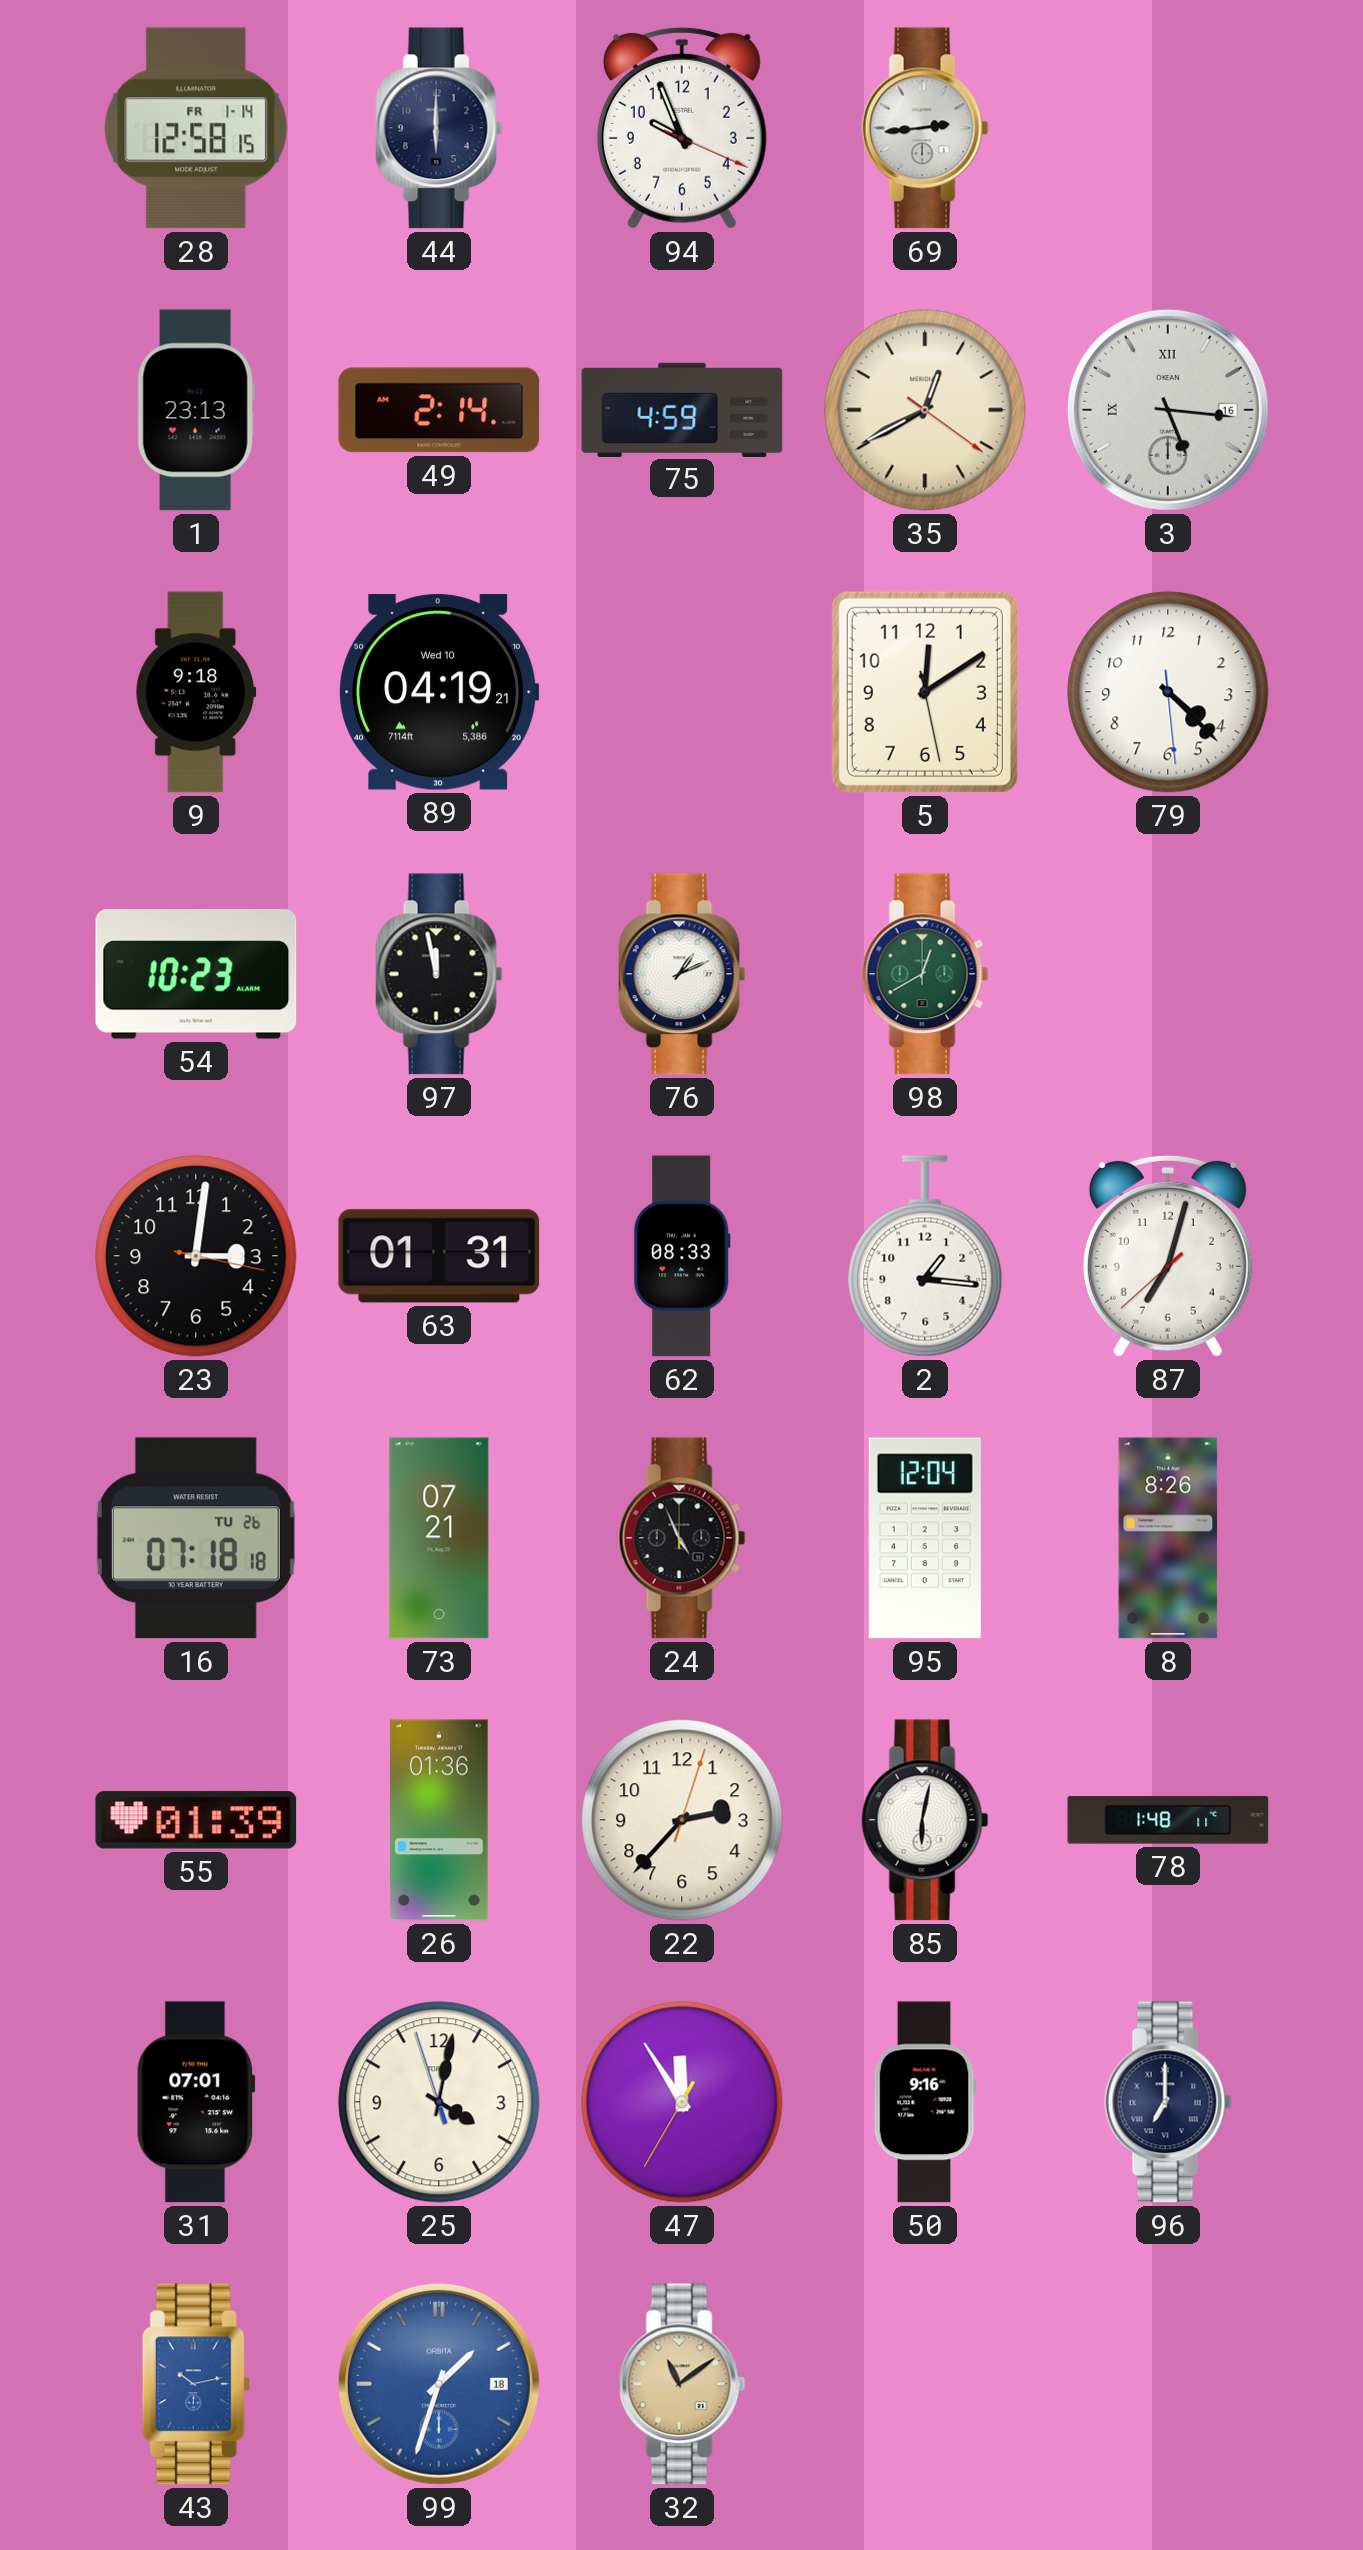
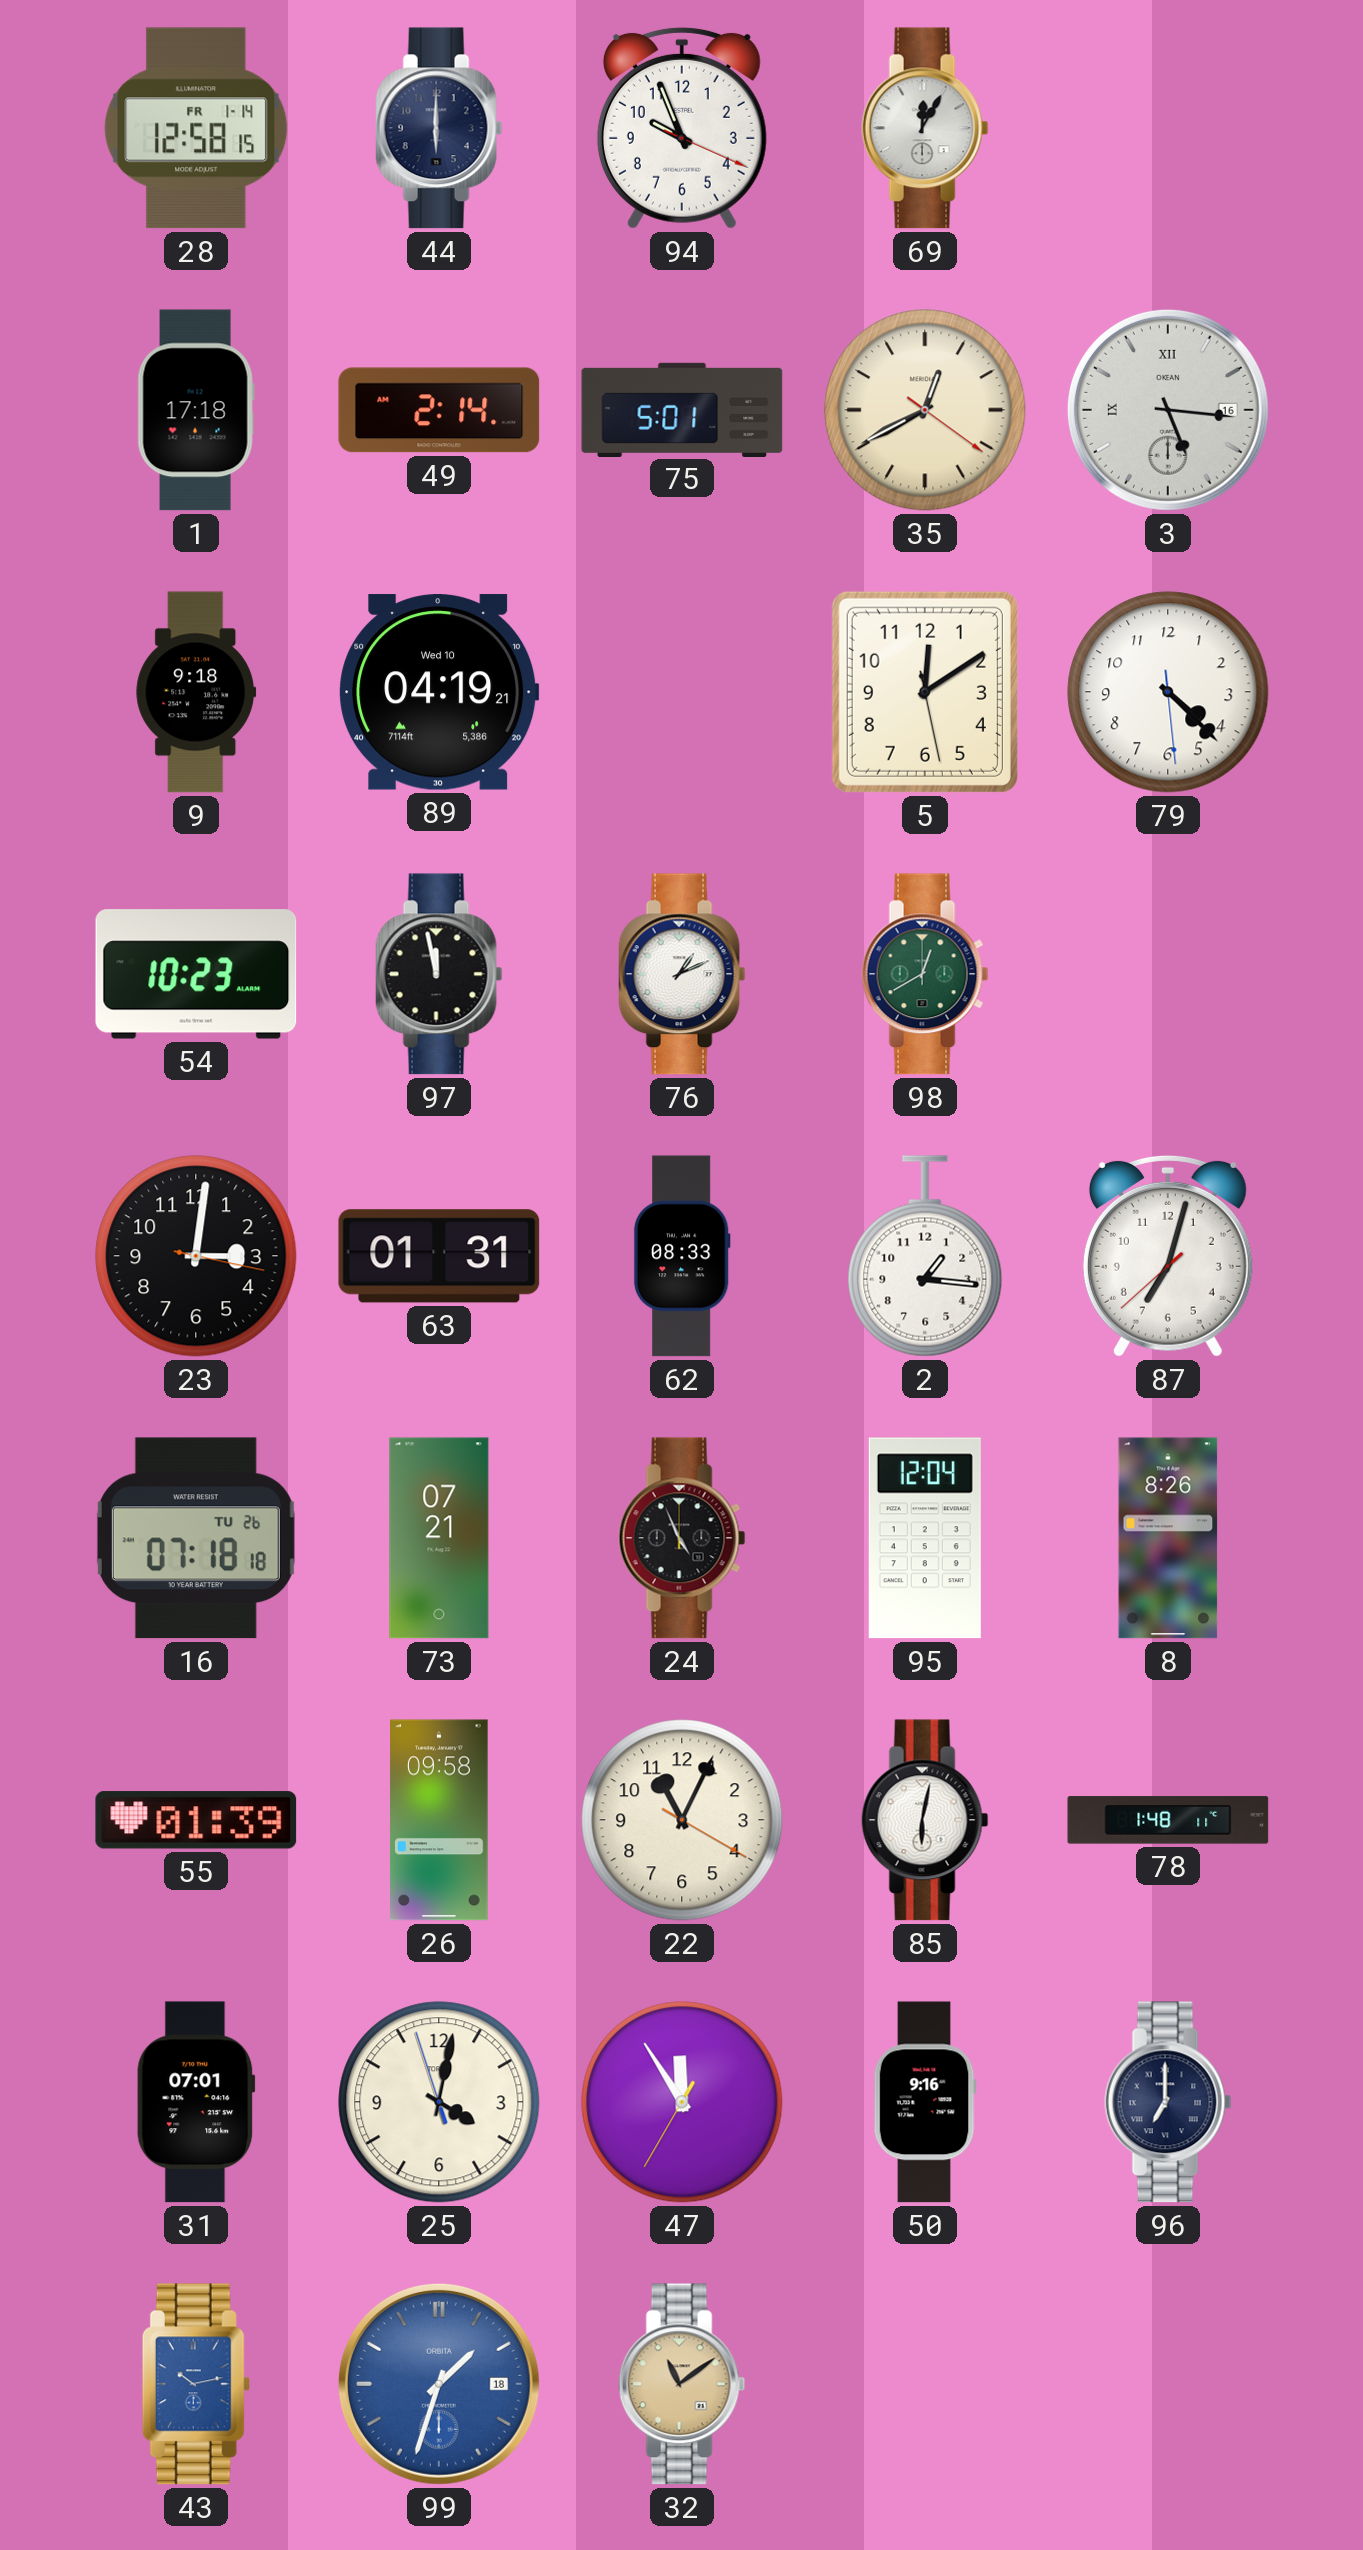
69: 2:44 -> 12:05 (925, 128)
1: 23:13 -> 17:18 (196, 410)
75: 4:59 -> 5:01 (682, 409)
26: 01:36 -> 09:58 (439, 1820)
22: 2:37 -> 11:04 (682, 1820)
